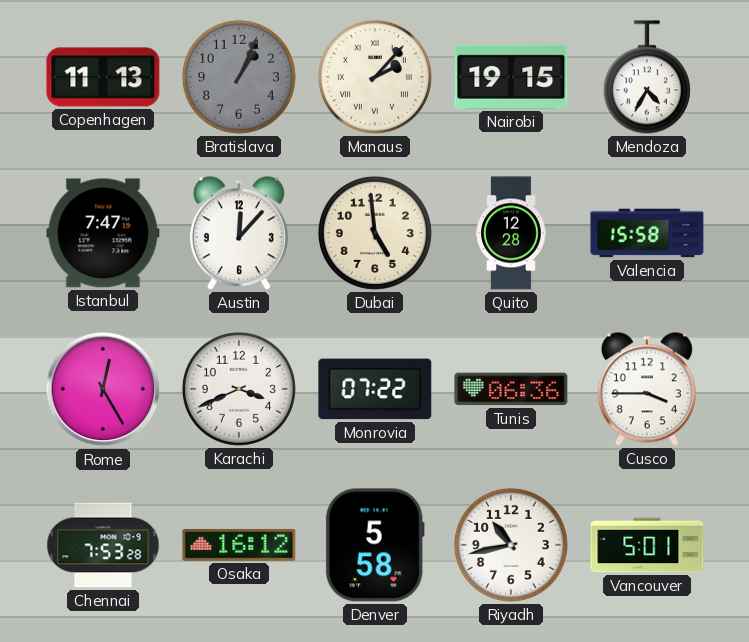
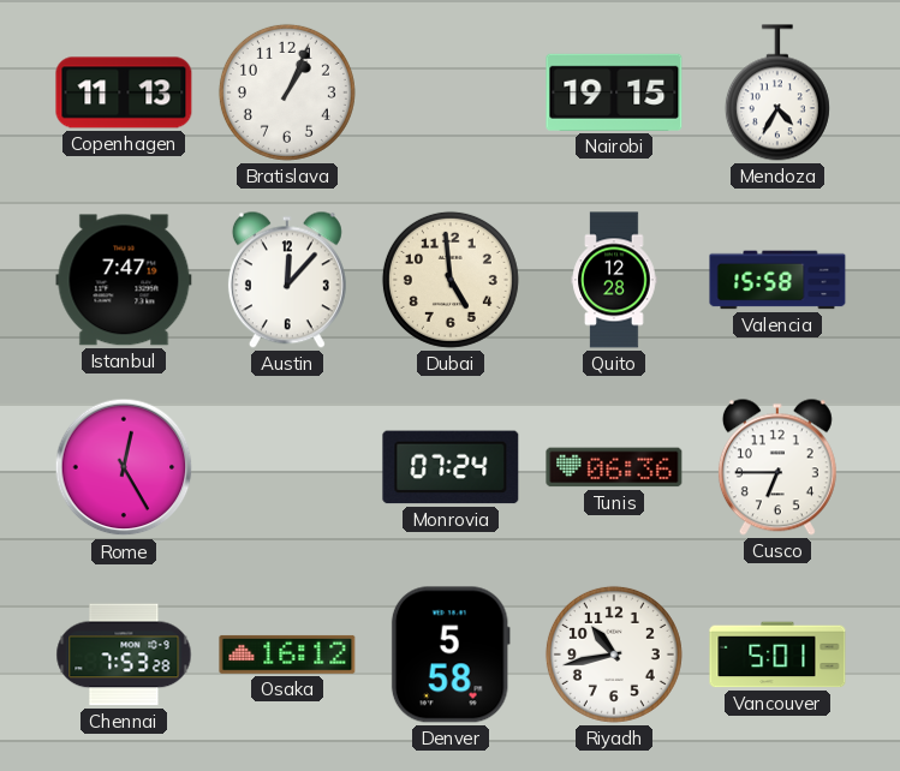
Bratislava dial: grey -> white (287, 92)
Manaus: 2:07 -> none (375, 77)
Karachi: 3:41 -> none (239, 389)
Monrovia: 07:22 -> 07:24 (451, 467)
Cusco: 3:45 -> 6:45 (777, 467)
